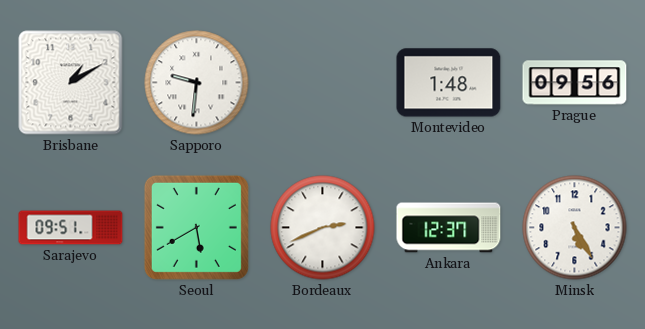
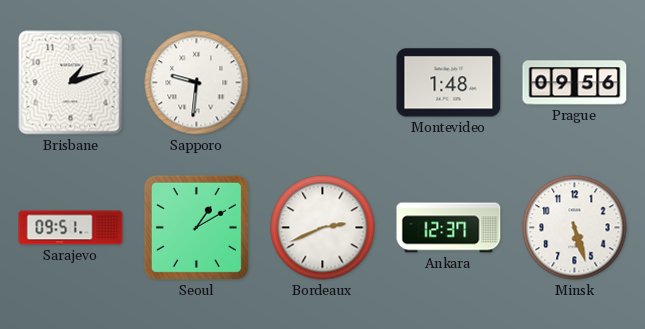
Brisbane: 1:10 -> 1:12 (71, 83)
Seoul: 5:40 -> 1:10 (196, 227)
Minsk: 5:25 -> 5:27 (575, 228)
